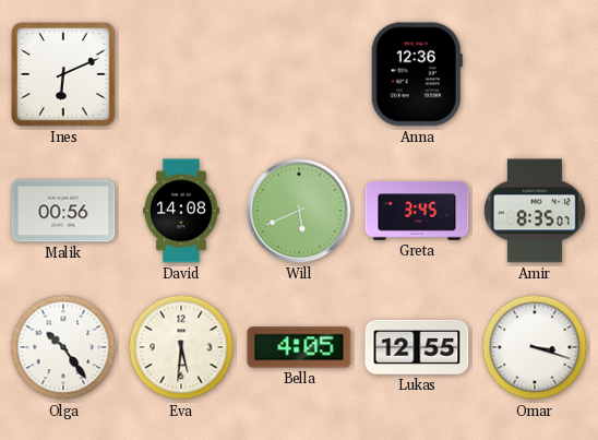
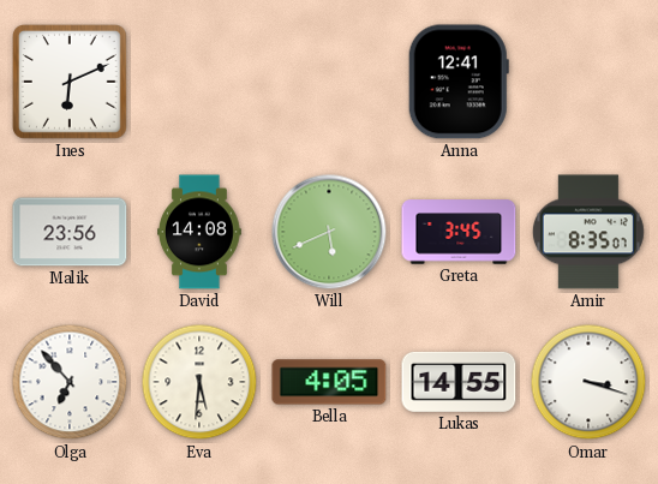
Anna: 12:36 -> 12:41 (459, 82)
Malik: 00:56 -> 23:56 (70, 232)
Olga: 10:24 -> 6:53 (70, 382)
Lukas: 12:55 -> 14:55 (459, 382)
